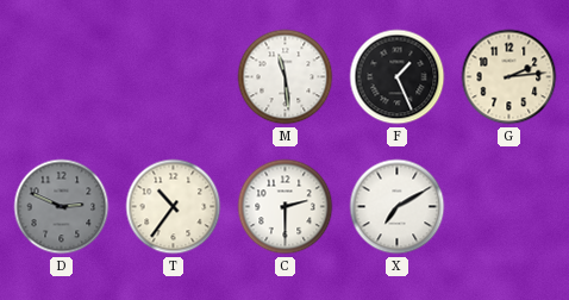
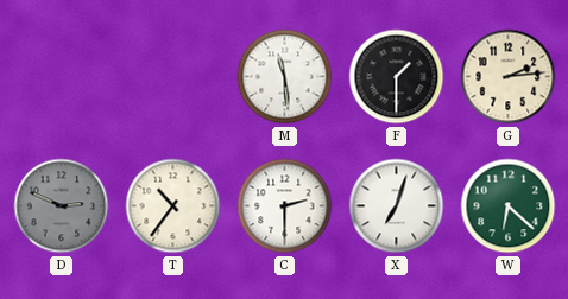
F: 1:26 -> 1:30 (397, 77)
X: 7:10 -> 7:03 (397, 206)
W: none -> 6:22 (509, 206)
